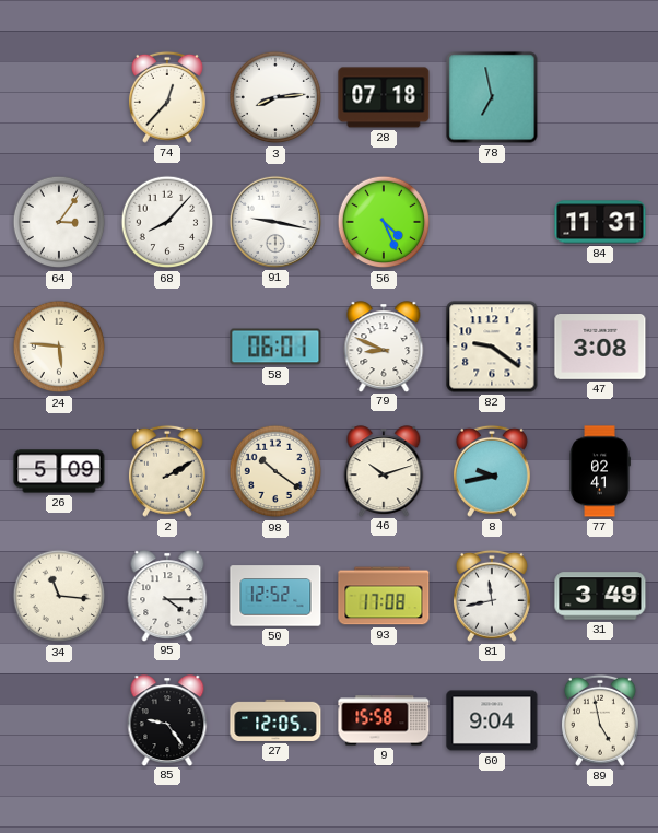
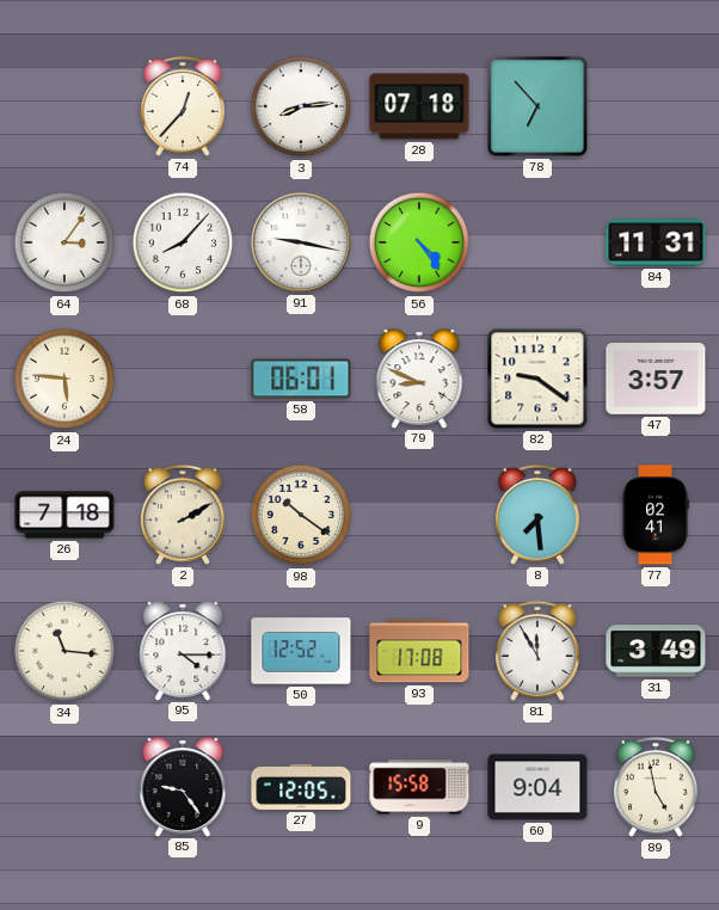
78: 6:58 -> 6:53 (537, 106)
56: 4:26 -> 4:24 (419, 242)
47: 3:08 -> 3:57 (656, 380)
26: 5:09 -> 7:18 (64, 515)
46: 10:12 -> none (384, 471)
8: 9:43 -> 7:29 (537, 515)
81: 11:43 -> 11:55 (537, 651)
